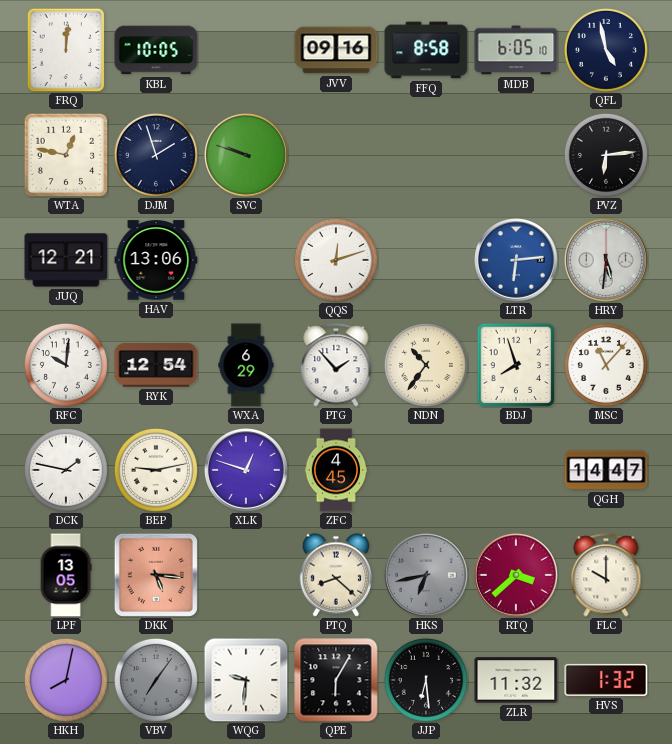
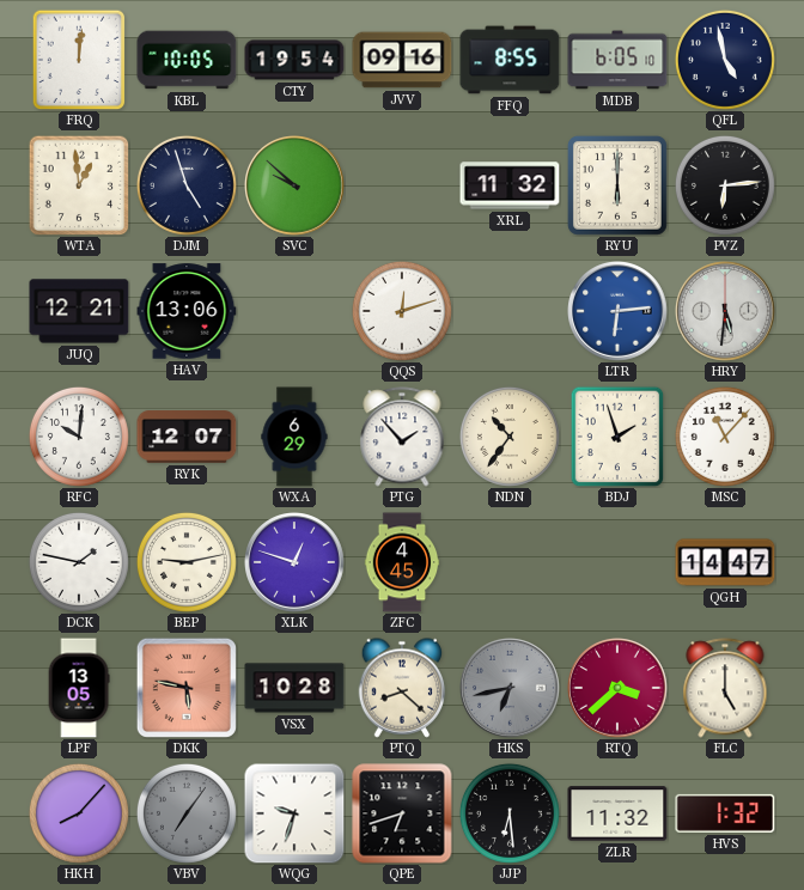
CTY: none -> 19:54 (294, 60)
FFQ: 8:58 -> 8:55 (510, 60)
WTA: 12:47 -> 12:59 (79, 185)
DJM: 1:57 -> 4:57 (187, 185)
SVC: 9:48 -> 9:52 (296, 187)
XRL: none -> 11:32 (510, 185)
RYU: none -> 6:00 (617, 185)
RYK: 12:54 -> 12:07 (187, 437)
BDJ: 7:57 -> 1:57 (617, 437)
DKK: 5:16 -> 5:47 (187, 688)
VSX: none -> 10:28 (294, 688)
FLC: 10:00 -> 5:00 (725, 688)
HKH: 8:02 -> 8:07 (79, 813)
WQG: 9:31 -> 9:33 (294, 813)
QPE: 6:05 -> 6:42 (402, 813)
